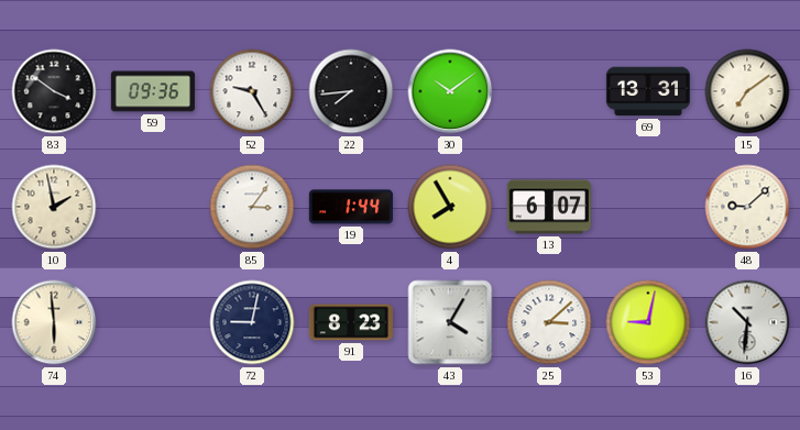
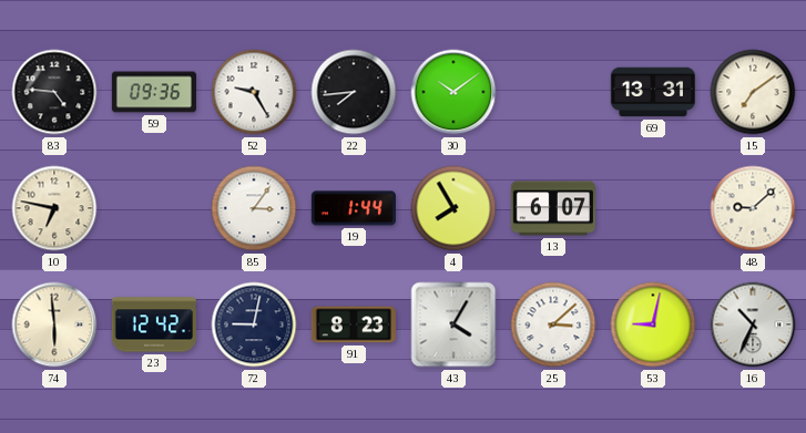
83: 3:51 -> 4:46 (54, 92)
10: 1:58 -> 6:47 (54, 208)
23: none -> 12:42 (154, 324)
16: 10:31 -> 10:34 (753, 324)
